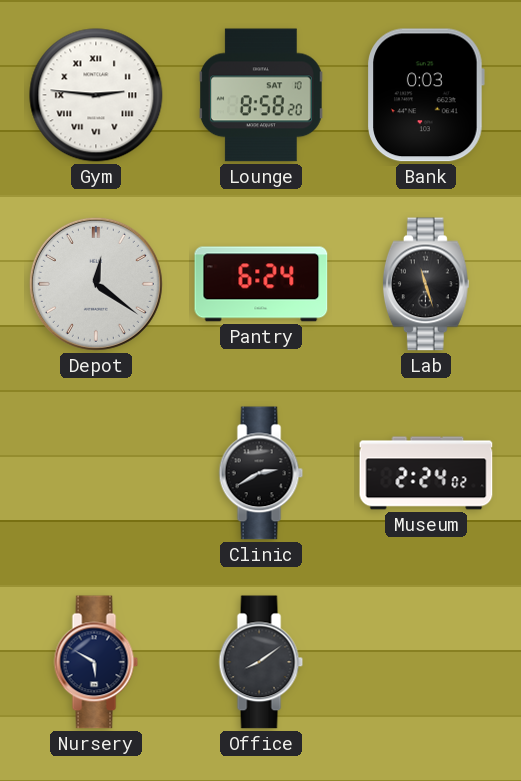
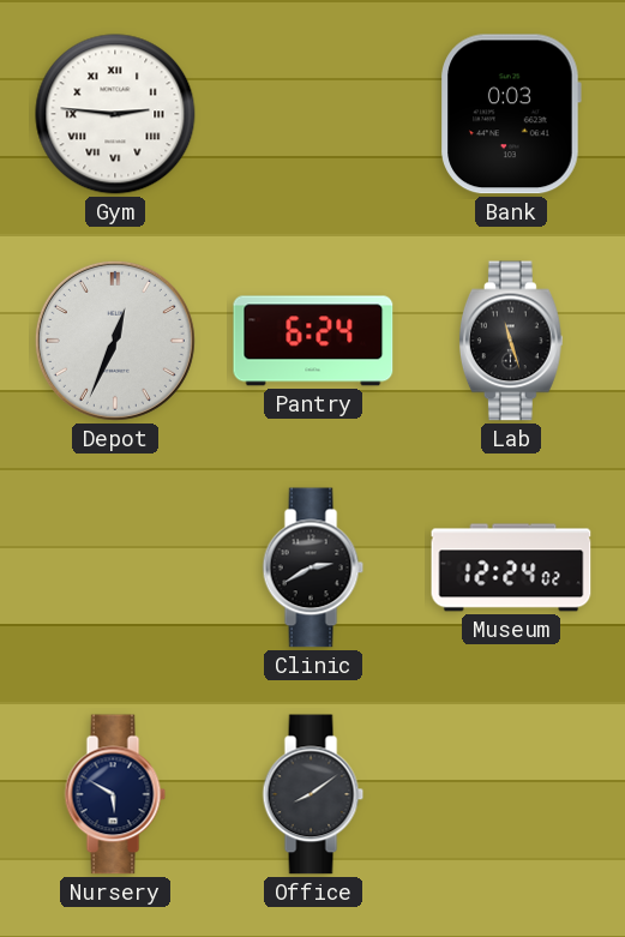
Lounge: 8:58 -> none (261, 95)
Depot: 12:21 -> 12:34 (115, 341)
Museum: 2:24 -> 12:24 (511, 567)
